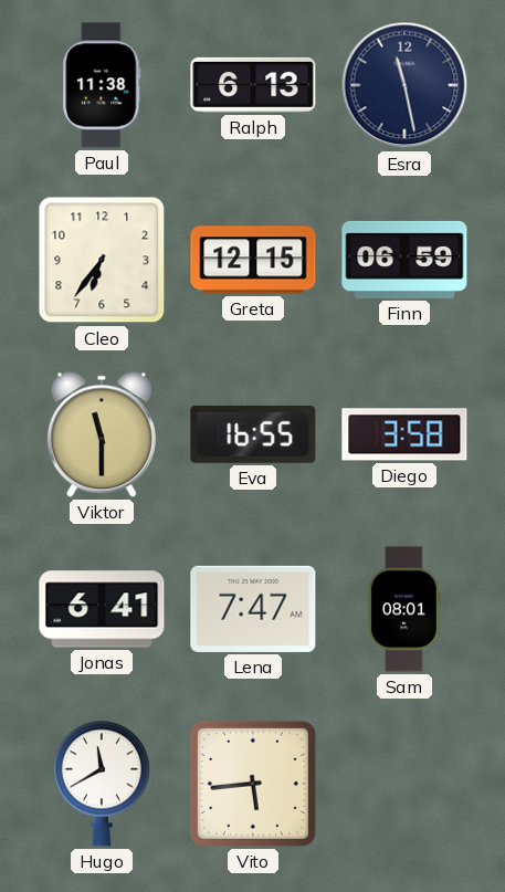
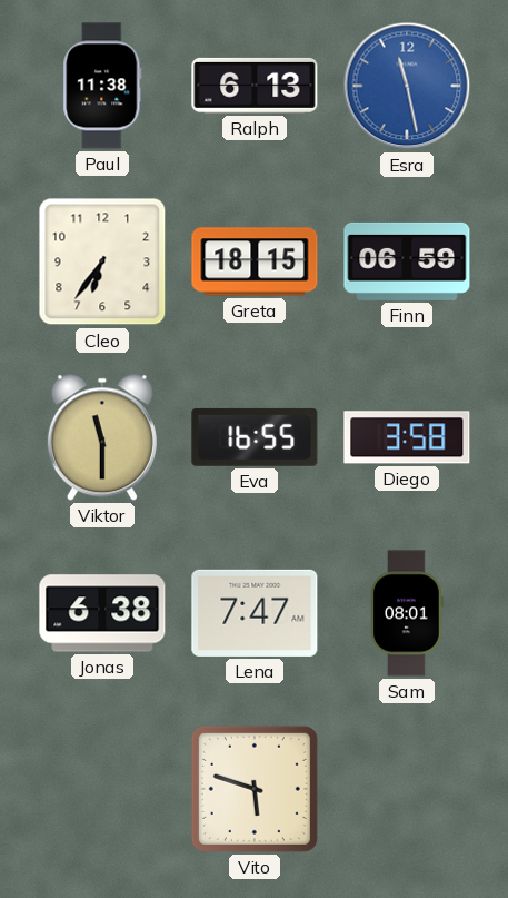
Esra dial: navy -> blue (407, 86)
Greta: 12:15 -> 18:15 (255, 261)
Jonas: 6:41 -> 6:38 (102, 613)
Hugo: 11:40 -> none (102, 784)
Vito: 5:44 -> 5:48 (255, 789)
